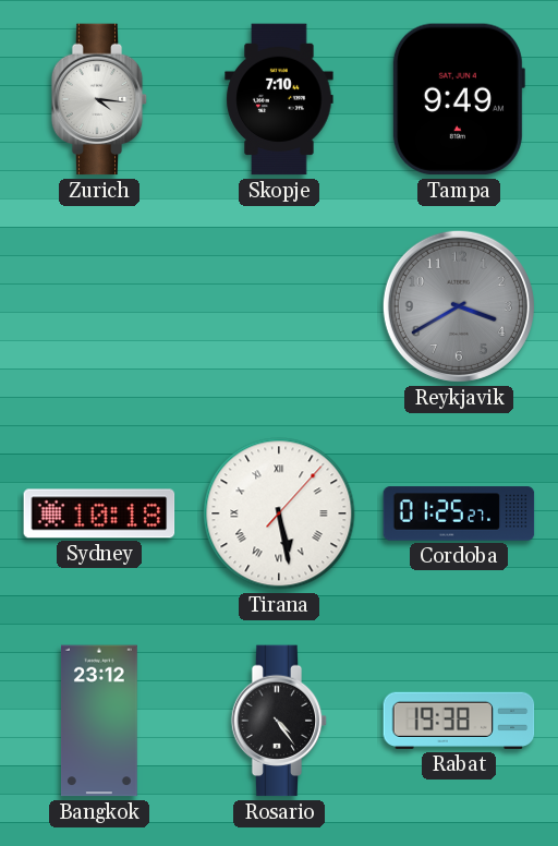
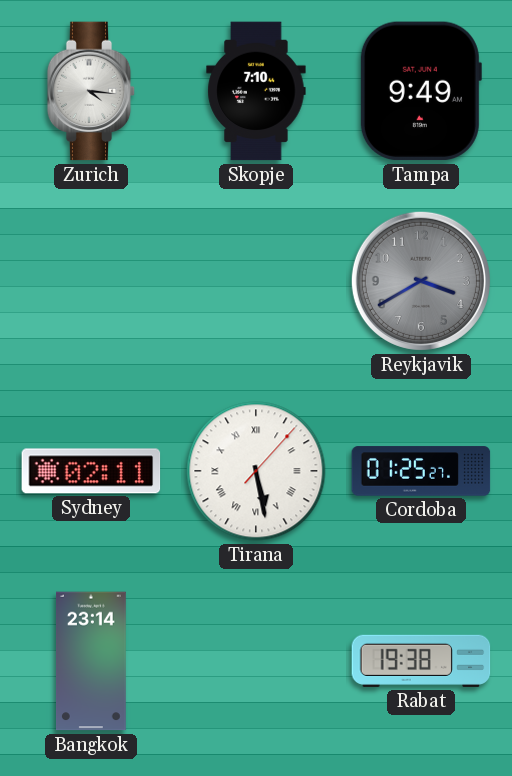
Sydney: 10:18 -> 02:11 (91, 471)
Bangkok: 23:12 -> 23:14 (92, 661)
Rosario: 4:24 -> none (279, 721)
